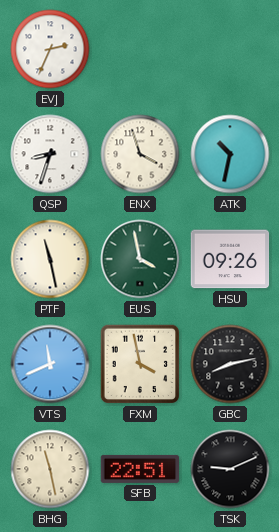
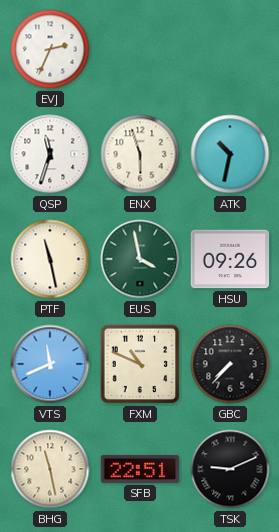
QSP: 8:33 -> 11:33 (50, 154)
ENX: 3:57 -> 5:57 (140, 154)
FXM: 3:58 -> 10:49 (140, 364)
GBC: 8:13 -> 7:37 (230, 364)
